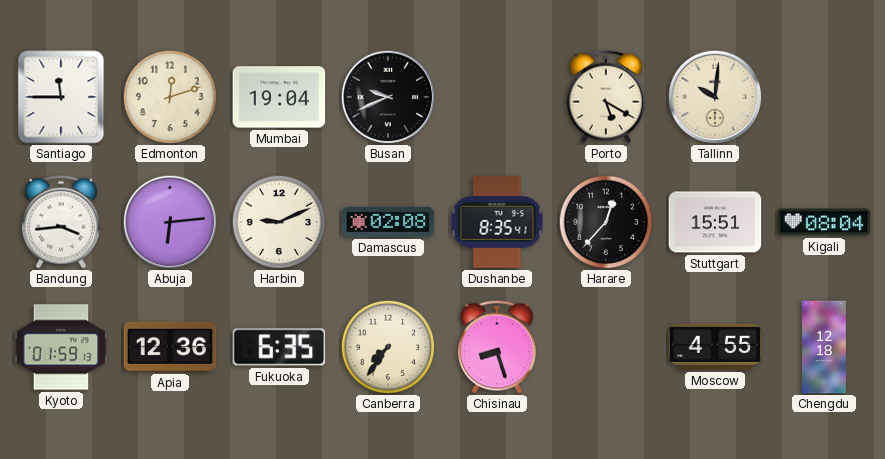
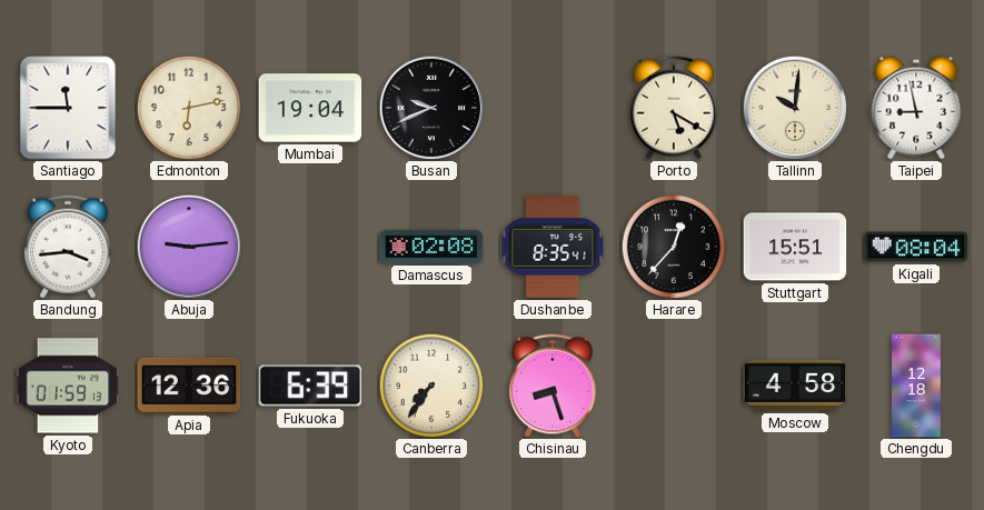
Edmonton: 12:12 -> 6:13 (188, 107)
Taipei: none -> 8:58 (916, 108)
Abuja: 6:14 -> 9:14 (189, 247)
Harbin: 9:11 -> none (278, 221)
Fukuoka: 6:35 -> 6:39 (310, 386)
Moscow: 4:55 -> 4:58 (795, 386)
